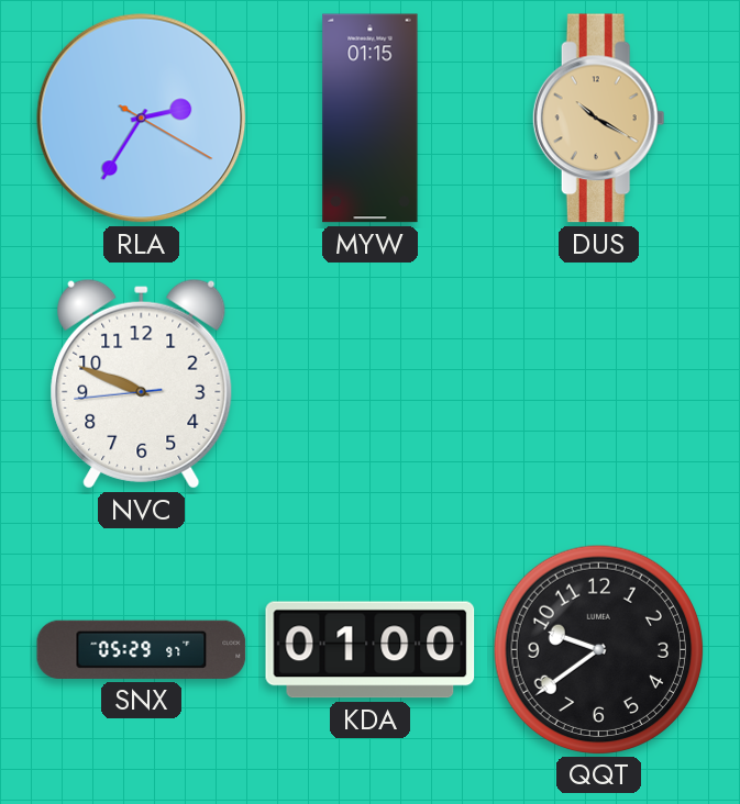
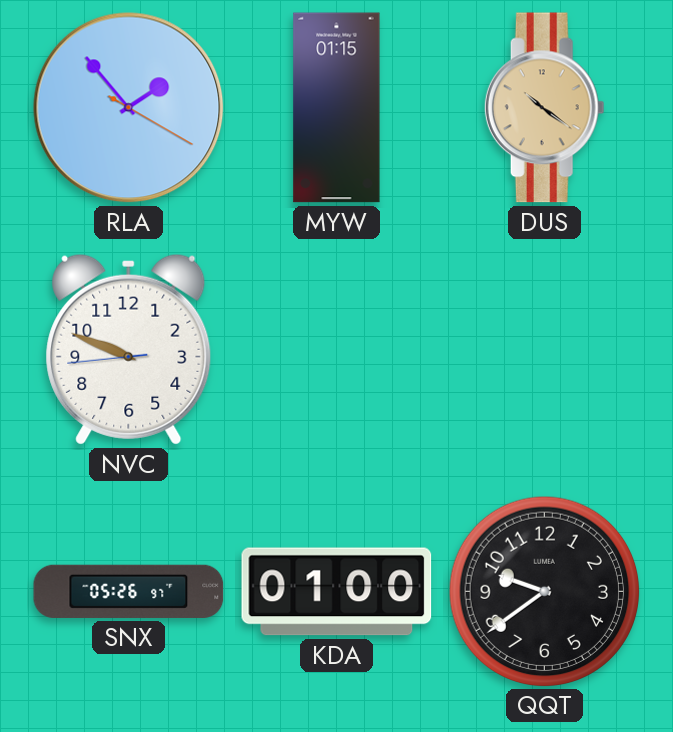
RLA: 2:35 -> 1:53 (129, 108)
DUS: 10:20 -> 10:21 (544, 108)
SNX: 05:29 -> 05:26 (129, 591)
